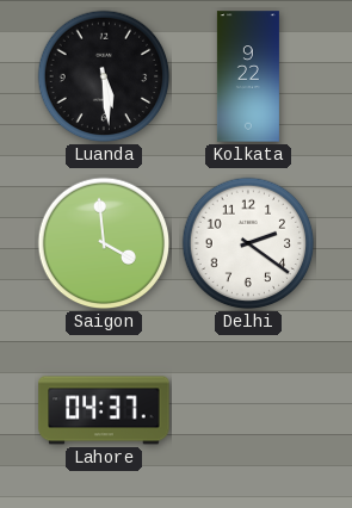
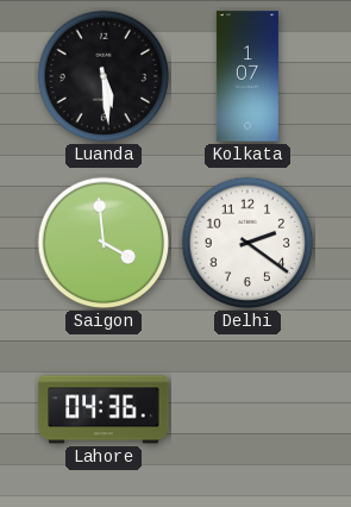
Kolkata: 9:22 -> 1:07 (247, 76)
Lahore: 04:37 -> 04:36 (104, 409)
